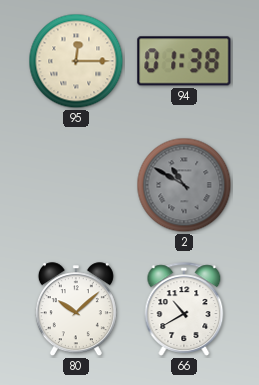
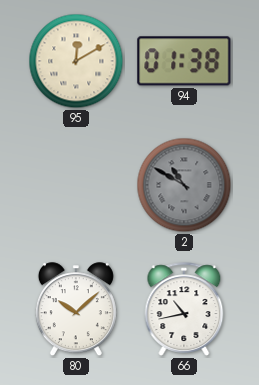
95: 12:15 -> 12:10 (76, 61)
66: 10:40 -> 10:43 (184, 309)
